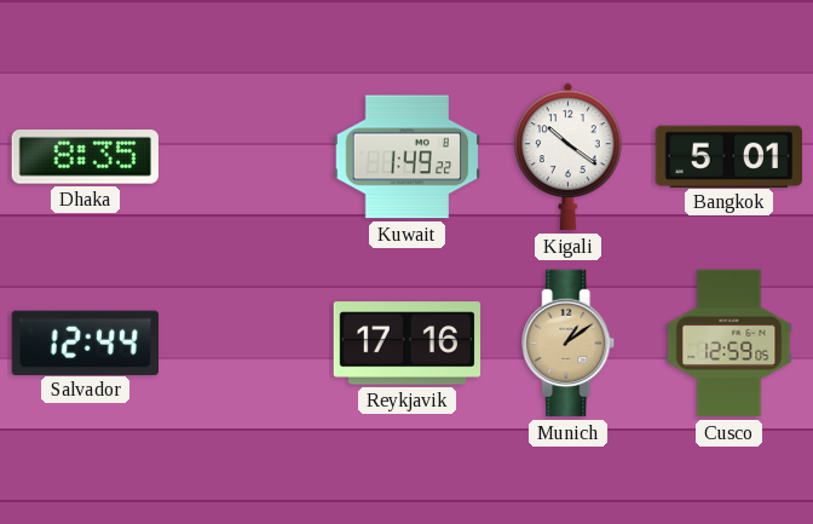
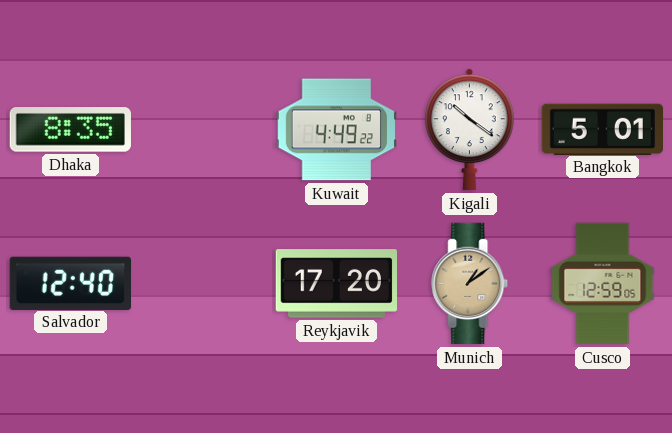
Kuwait: 1:49 -> 4:49 (336, 130)
Salvador: 12:44 -> 12:40 (70, 283)
Reykjavik: 17:16 -> 17:20 (337, 284)
